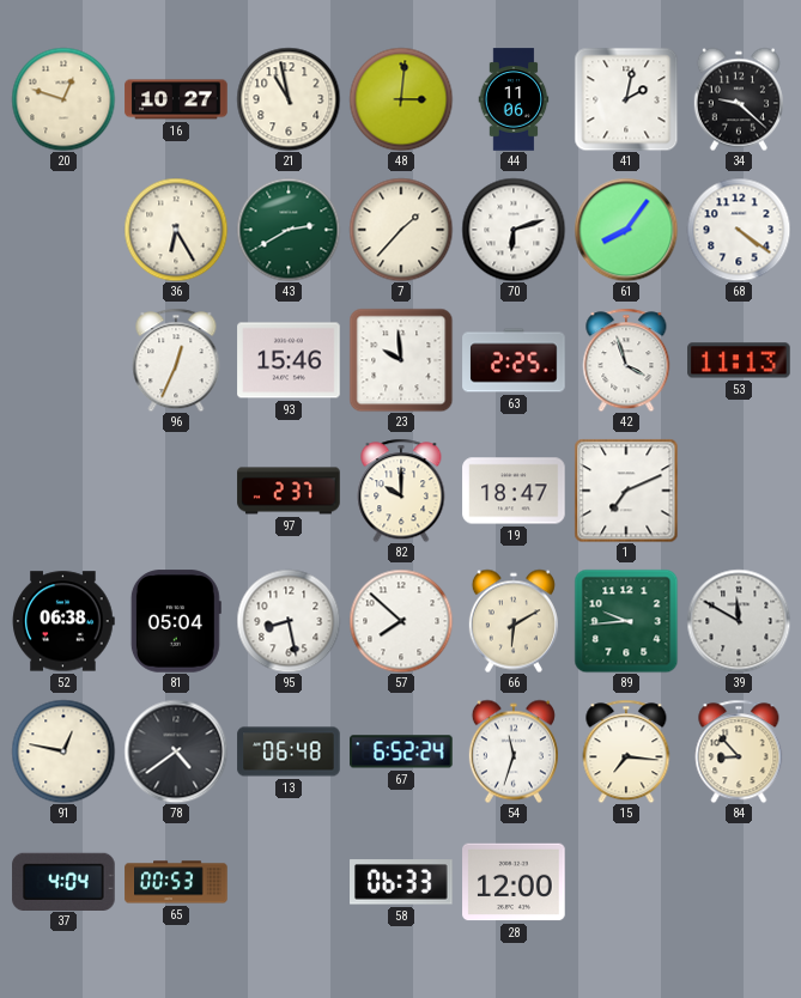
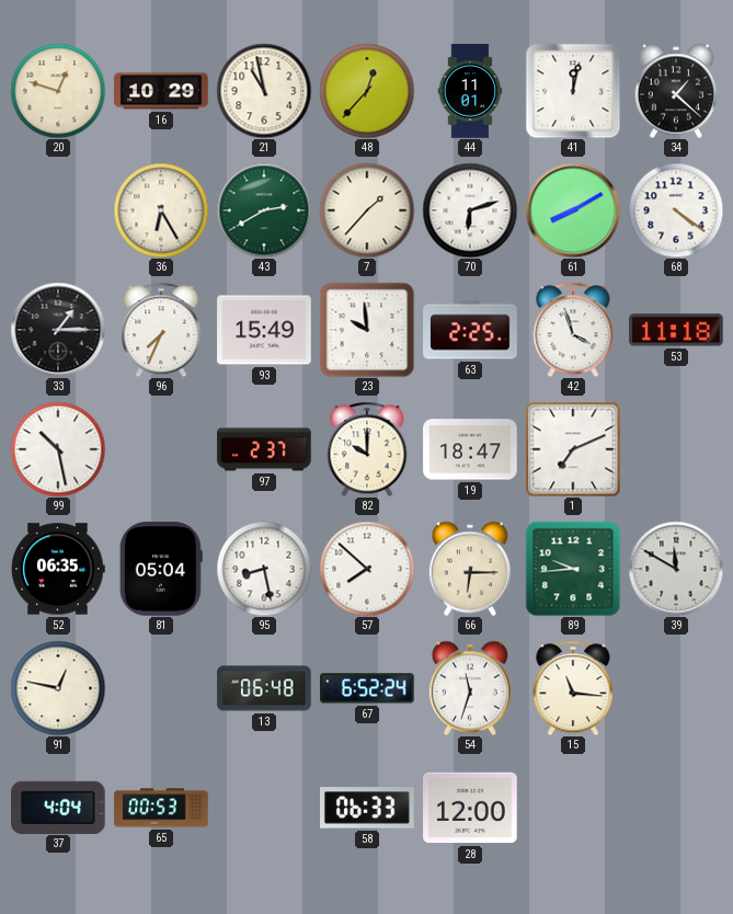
16: 10:27 -> 10:29 (161, 91)
48: 3:01 -> 12:37 (367, 91)
44: 11:06 -> 11:01 (470, 91)
41: 2:02 -> 12:02 (573, 91)
34: 9:22 -> 1:22 (676, 91)
61: 8:06 -> 8:10 (573, 210)
33: none -> 1:15 (58, 330)
96: 12:34 -> 7:34 (161, 330)
93: 15:46 -> 15:49 (264, 330)
53: 11:13 -> 11:18 (676, 330)
99: none -> 10:28 (58, 449)
52: 06:38 -> 06:35 (58, 569)
66: 6:10 -> 6:15 (470, 569)
78: 4:39 -> none (176, 751)
15: 7:16 -> 11:16 (573, 688)
84: 8:53 -> none (739, 751)
